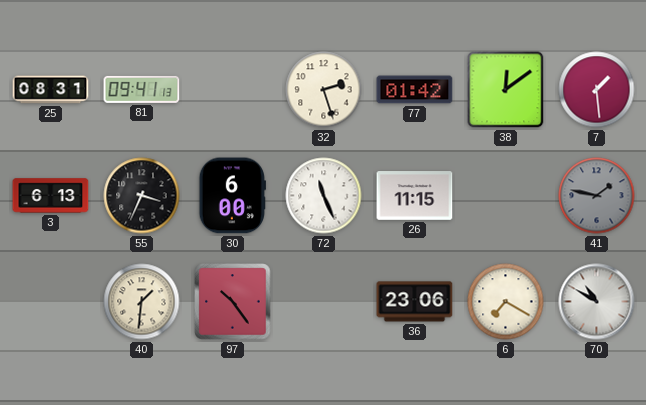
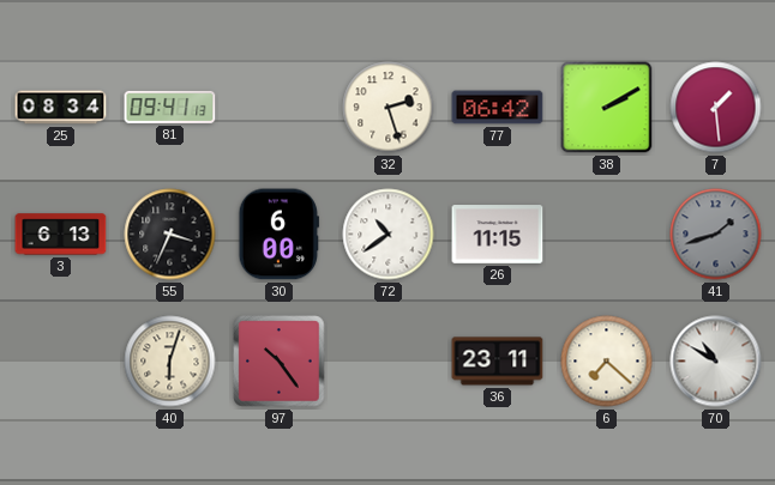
25: 08:31 -> 08:34 (61, 108)
77: 01:42 -> 06:42 (498, 108)
38: 12:09 -> 2:10 (607, 108)
72: 11:26 -> 10:39 (389, 235)
41: 1:47 -> 1:42 (716, 235)
40: 1:31 -> 6:03 (170, 362)
36: 23:06 -> 23:11 (498, 362)
6: 7:20 -> 7:22 (607, 362)
